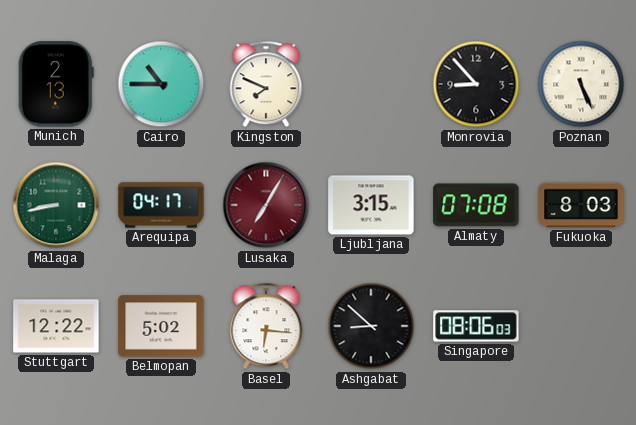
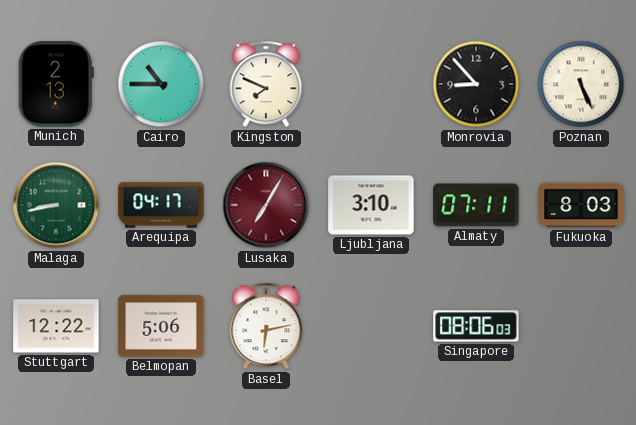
Ljubljana: 3:15 -> 3:10 (371, 205)
Almaty: 07:08 -> 07:11 (476, 205)
Belmopan: 5:02 -> 5:06 (161, 326)
Basel: 6:16 -> 6:13 (266, 326)
Ashgabat: 8:52 -> none (371, 326)
